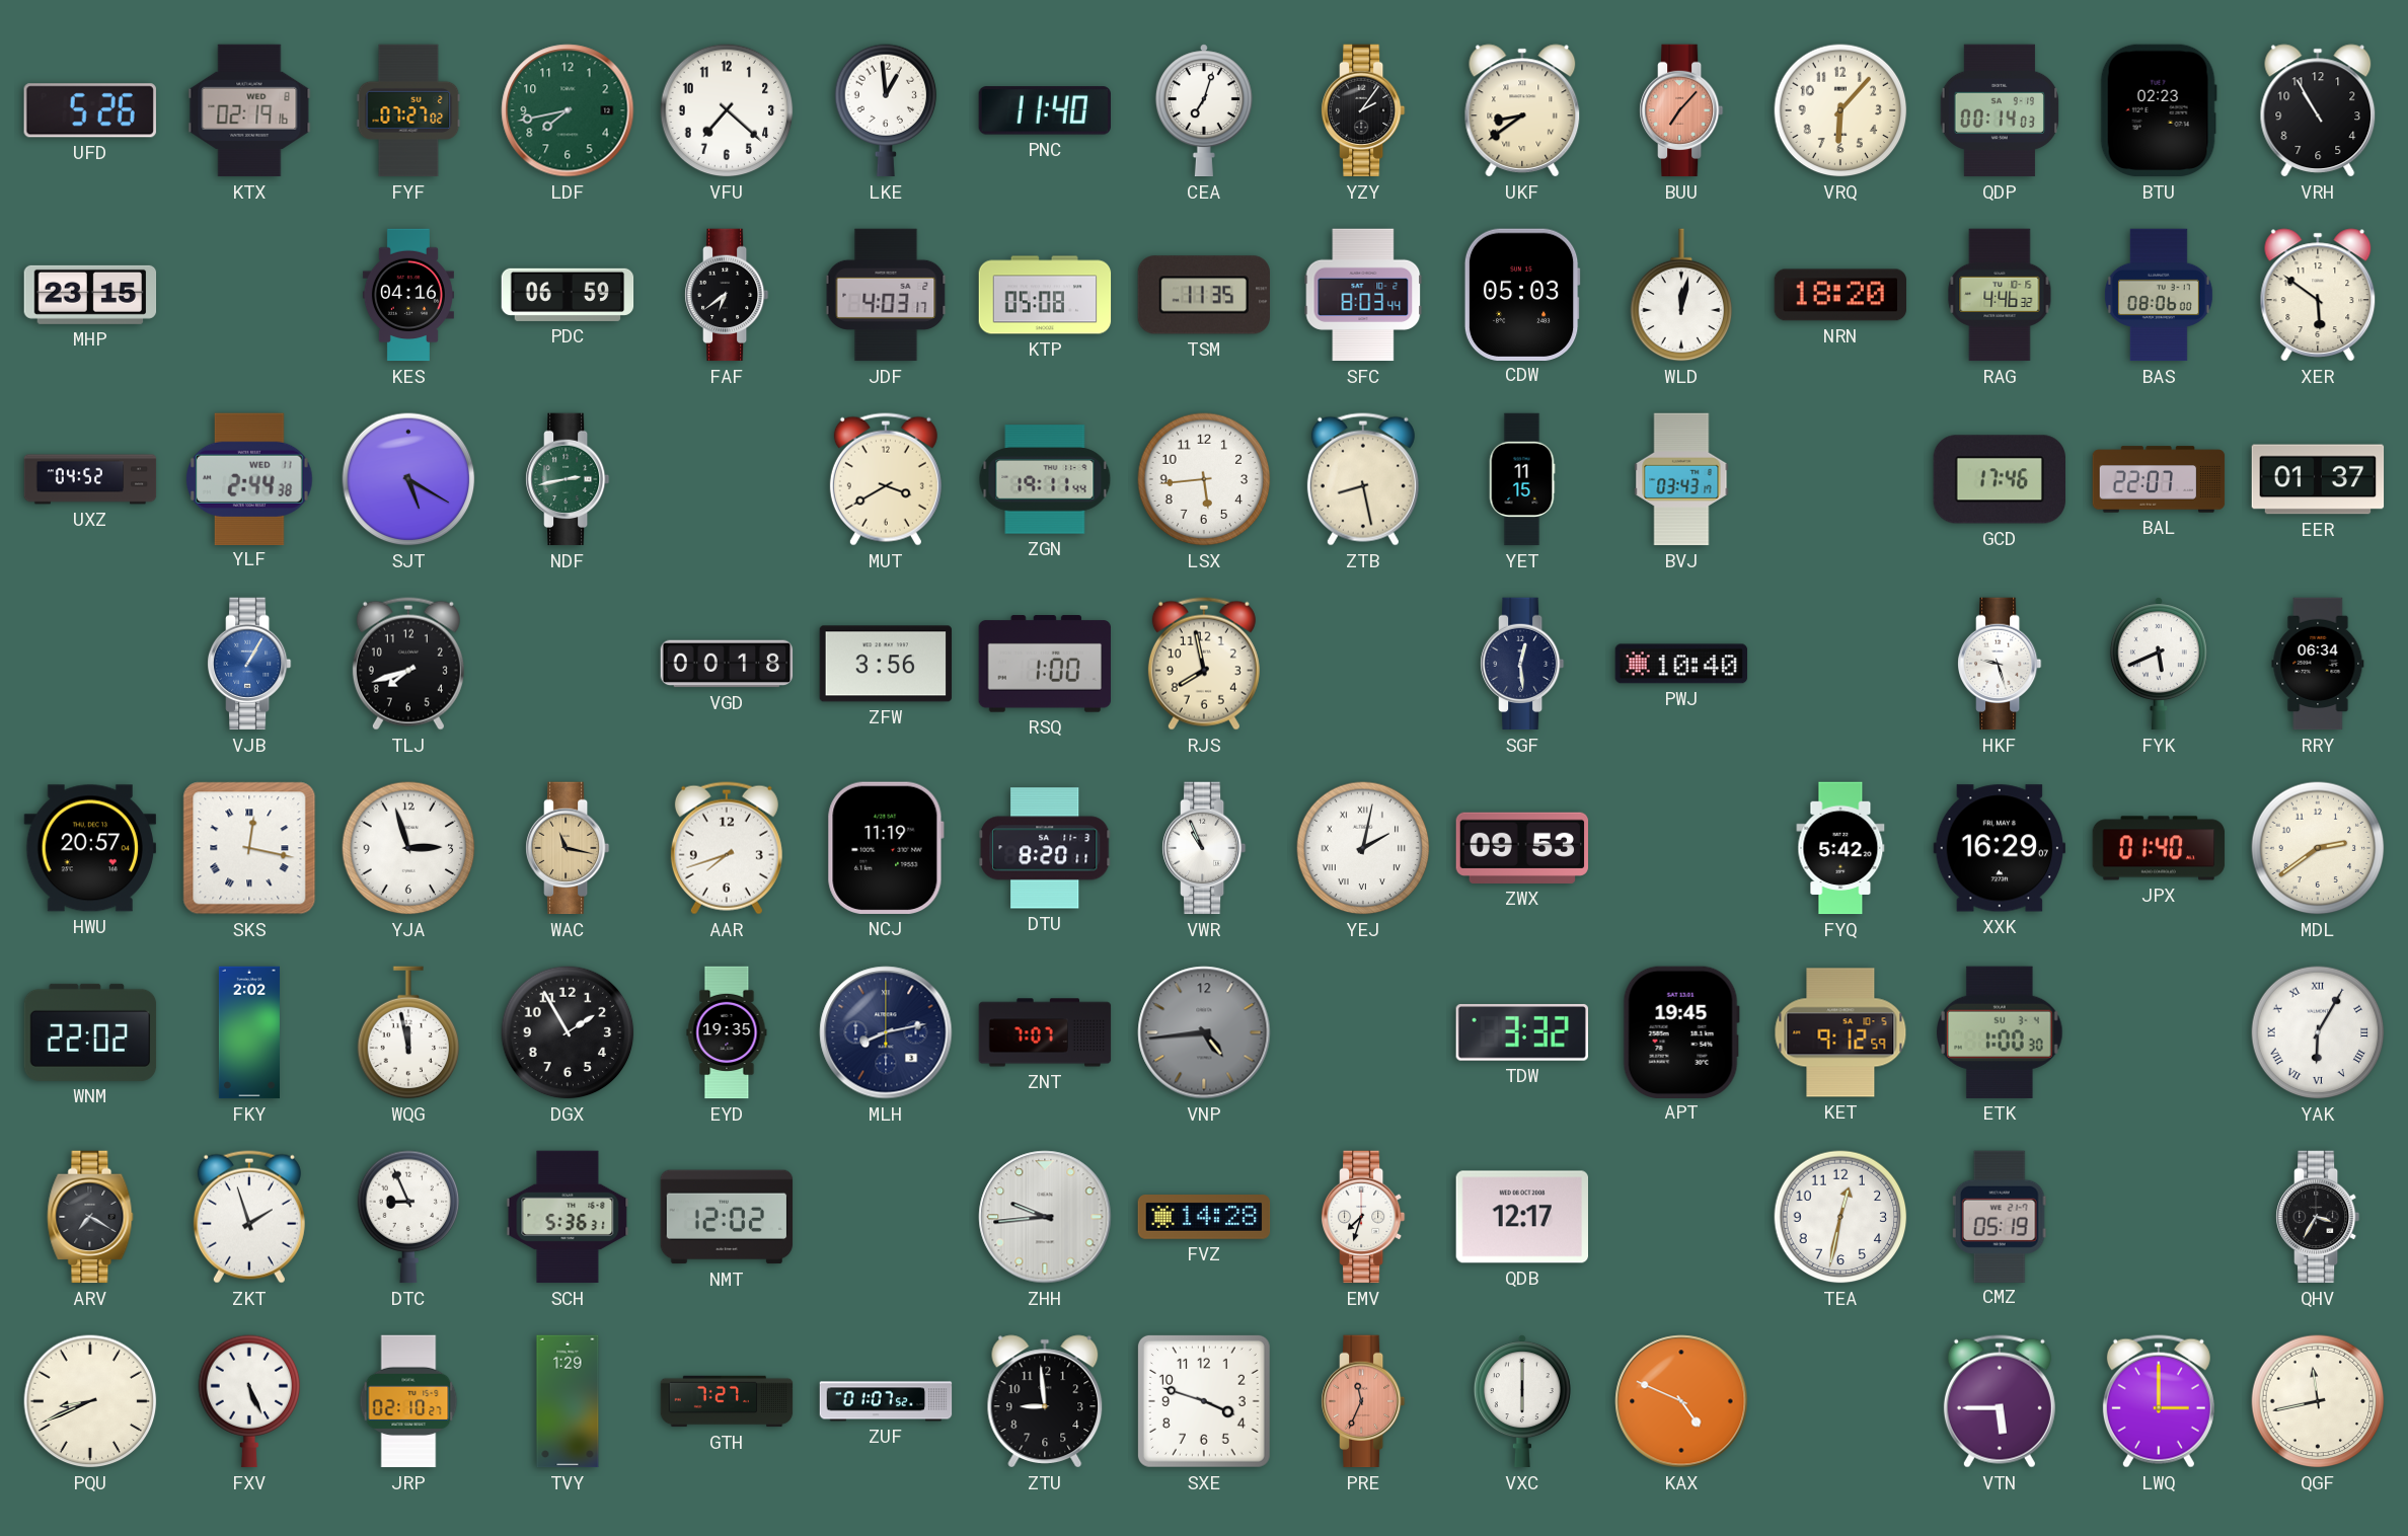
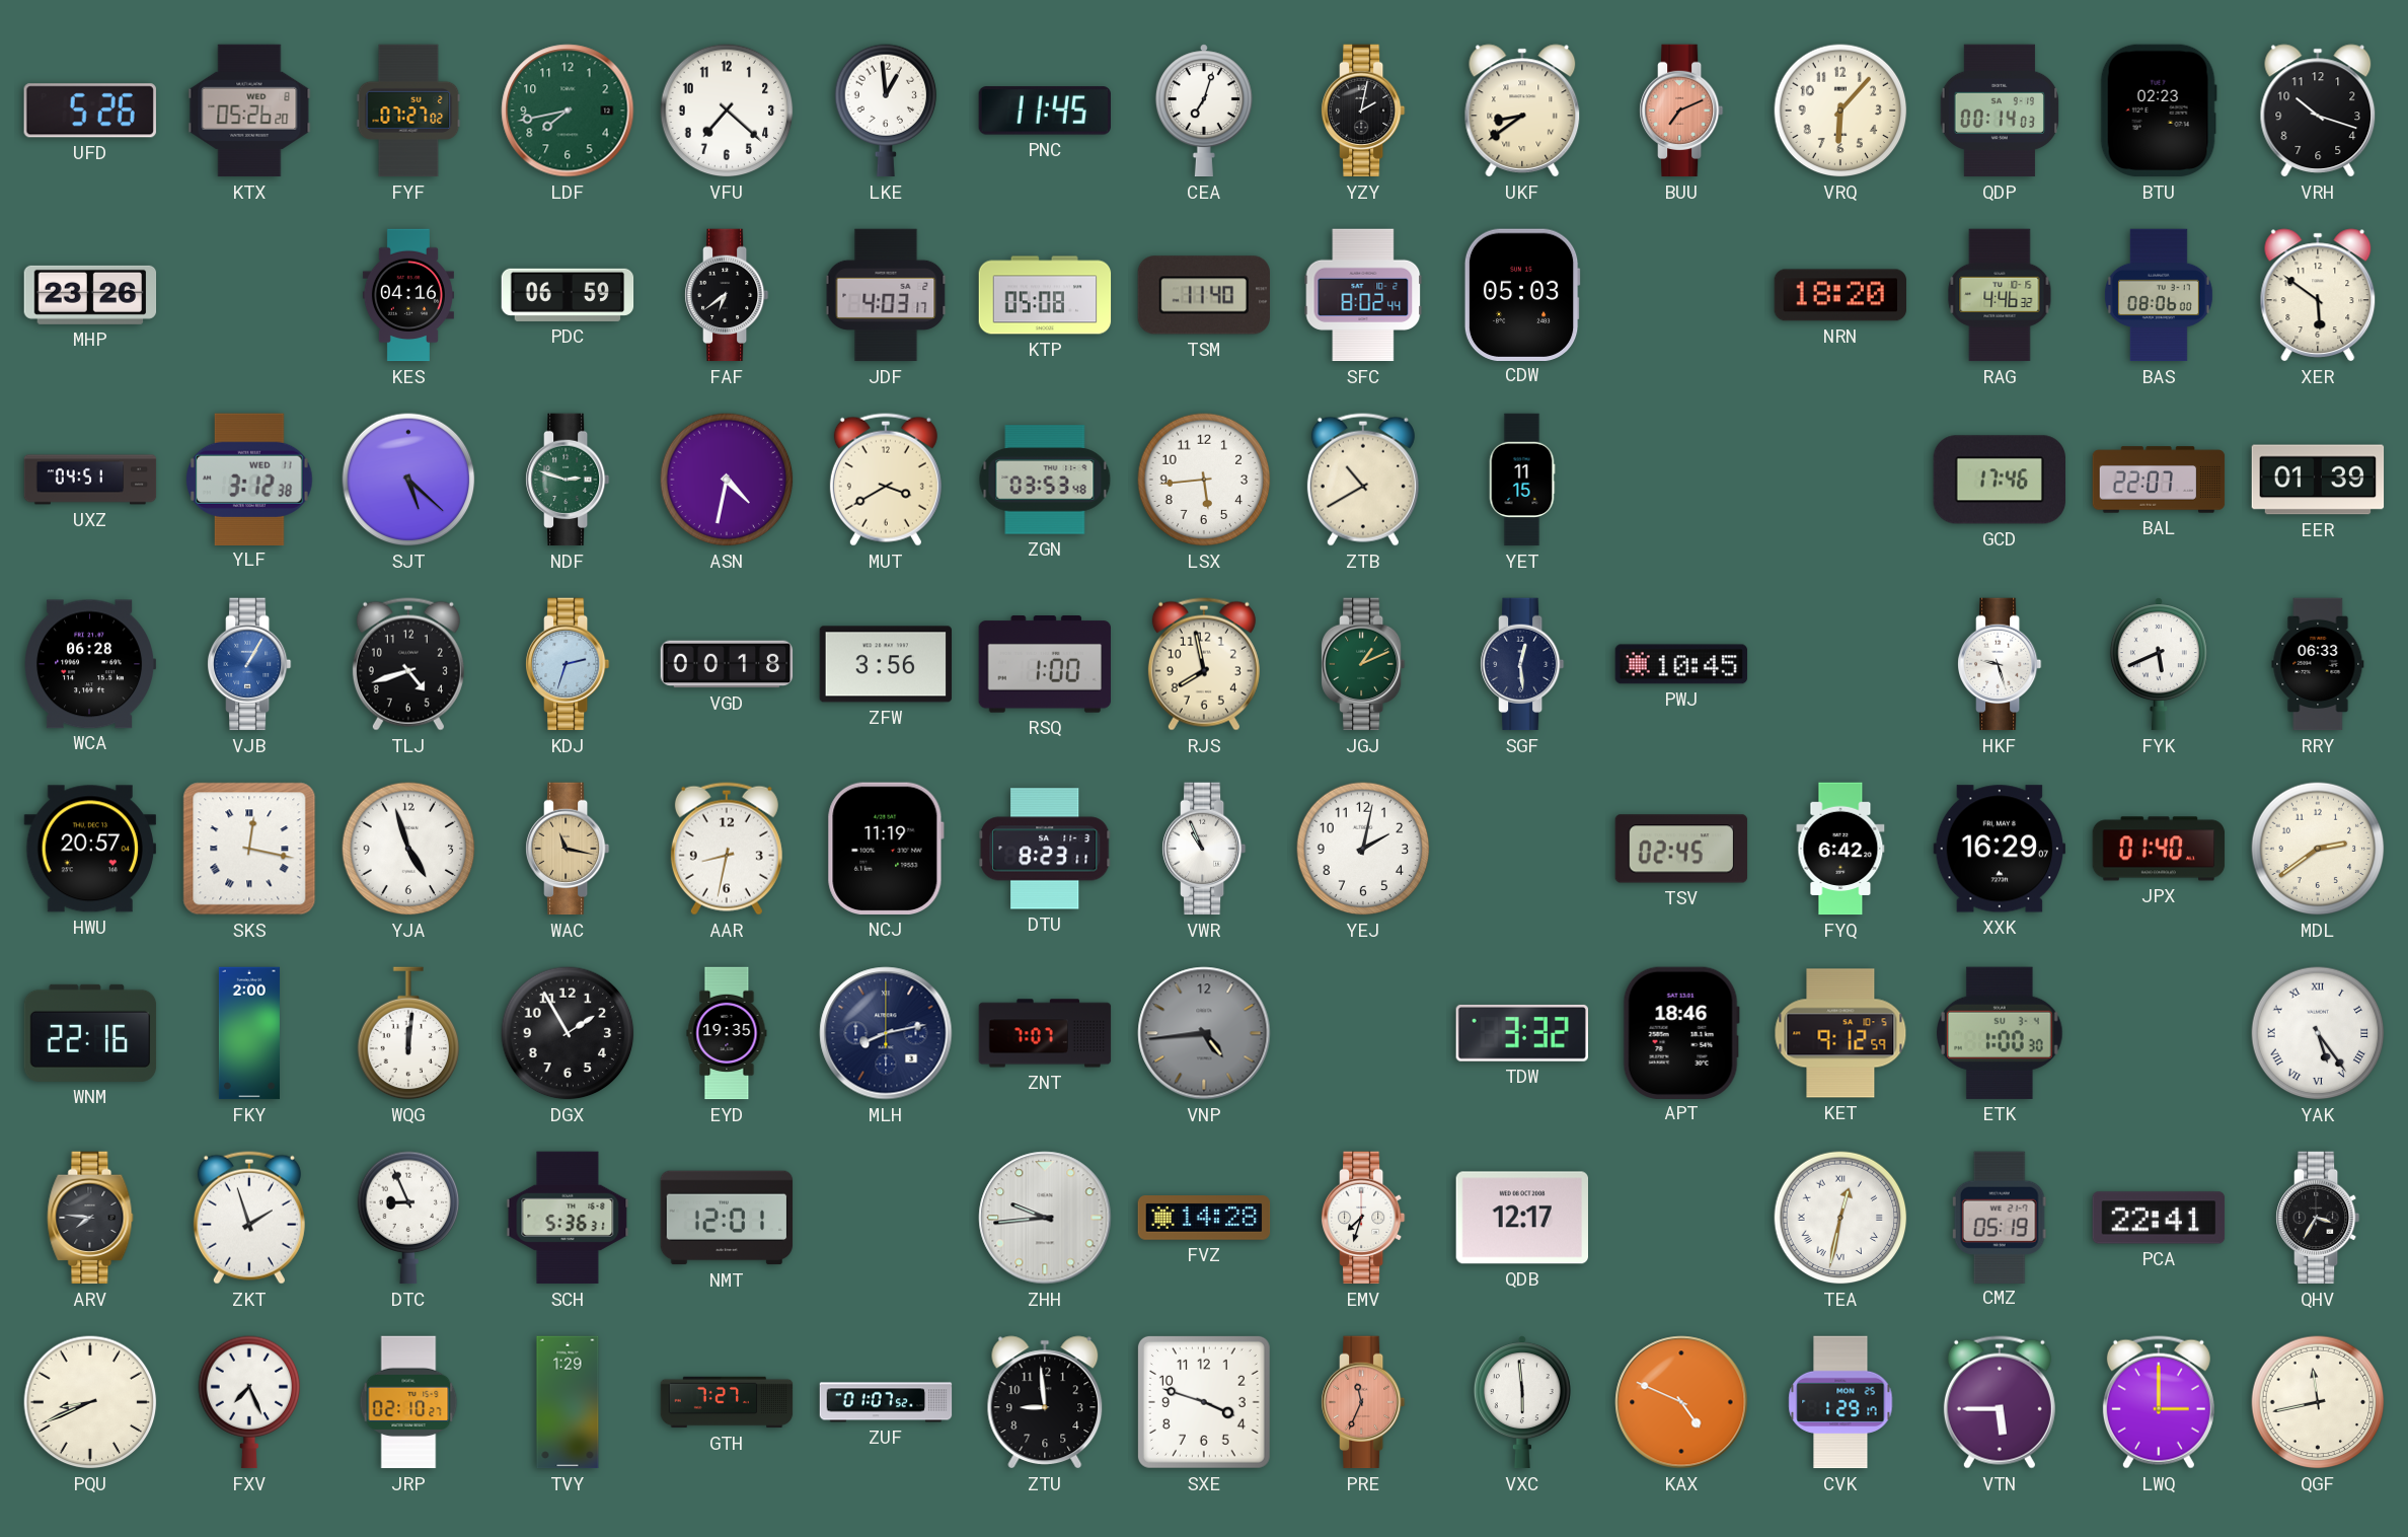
KTX: 02:19 -> 05:26 (249, 111)
PNC: 11:40 -> 11:45 (1044, 111)
YZY: 2:06 -> 2:02 (1363, 111)
BUU: 7:07 -> 7:11 (1681, 111)
VRH: 10:55 -> 10:18 (2318, 111)
MHP: 23:15 -> 23:26 (90, 295)
TSM: 11:35 -> 11:40 (1203, 295)
SFC: 8:03 -> 8:02 (1363, 295)
WLD: 12:02 -> none (1681, 295)
UXZ: 04:52 -> 04:51 (90, 480)
YLF: 2:44 -> 3:12 (250, 479)
SJT: 5:20 -> 5:22 (408, 480)
NDF: 2:43 -> 2:48 (568, 480)
ASN: none -> 4:32 (727, 480)
ZGN: 19:11 -> 03:53 (1045, 480)
ZTB: 8:28 -> 10:40 (1363, 480)
BVJ: 03:43 -> none (1681, 479)
EER: 01:37 -> 01:39 (2318, 480)
WCA: none -> 06:28 (90, 664)
TLJ: 7:42 -> 4:42 (408, 664)
KDJ: none -> 2:33 (568, 664)
JGJ: none -> 1:11 (1363, 664)
PWJ: 10:40 -> 10:45 (1681, 664)
RRY: 06:34 -> 06:33 (2318, 664)
YJA: 2:57 -> 4:57 (408, 849)
AAR: 7:42 -> 8:32 (727, 849)
DTU: 8:20 -> 8:23 (1045, 849)
YEJ numerals: Roman -> Arabic (1363, 849)
ZWX: 09:53 -> none (1522, 848)
TSV: none -> 02:45 (1681, 849)
FYQ: 5:42 -> 6:42 (1840, 849)
WNM: 22:02 -> 22:16 (90, 1033)
FKY: 2:02 -> 2:00 (249, 1033)
WQG: 11:58 -> 12:01 (408, 1033)
APT: 19:45 -> 18:46 (1681, 1032)
YAK: 6:05 -> 5:24 (2318, 1033)
ARV: 7:20 -> 7:46 (90, 1218)
NMT: 12:02 -> 12:01 (727, 1218)
TEA numerals: Arabic -> Roman (1840, 1218)
PCA: none -> 22:41 (2159, 1218)
FXV: 5:26 -> 7:26 (249, 1402)
VXC: 6:00 -> 5:59 (1522, 1402)
CVK: none -> 1:29 (1840, 1402)
